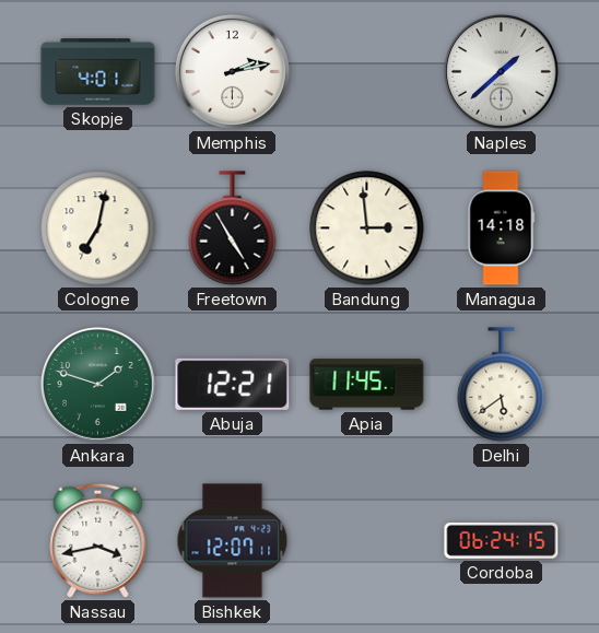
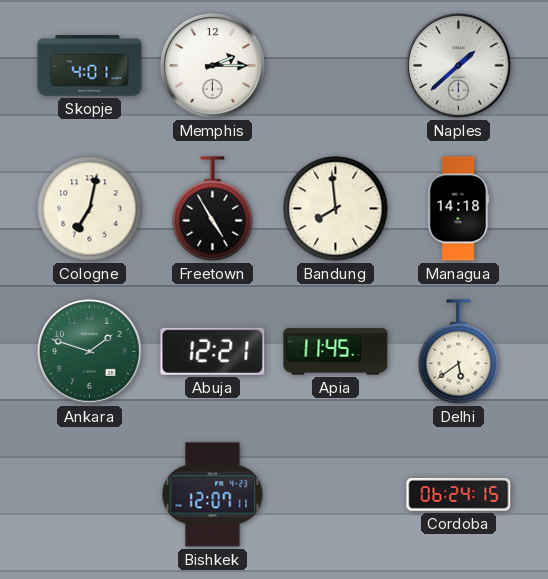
Memphis: 2:13 -> 2:15 (213, 66)
Bandung: 2:59 -> 7:59 (336, 209)
Nassau: 3:43 -> none (98, 540)
